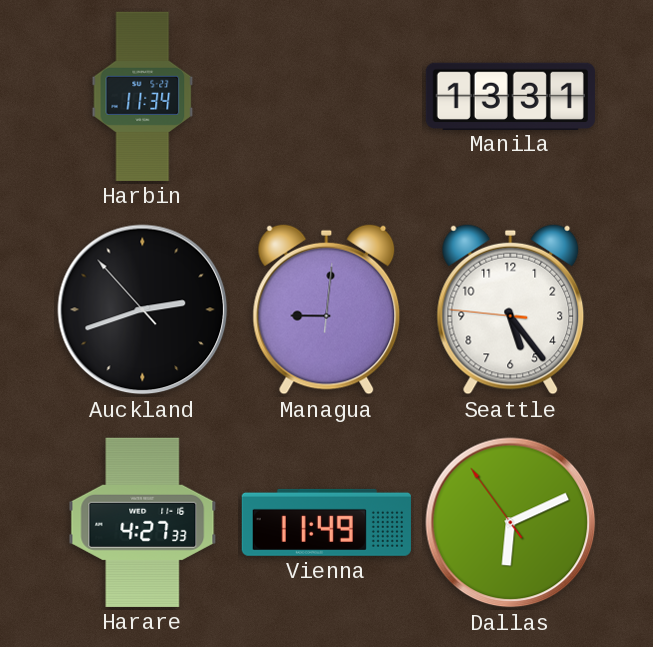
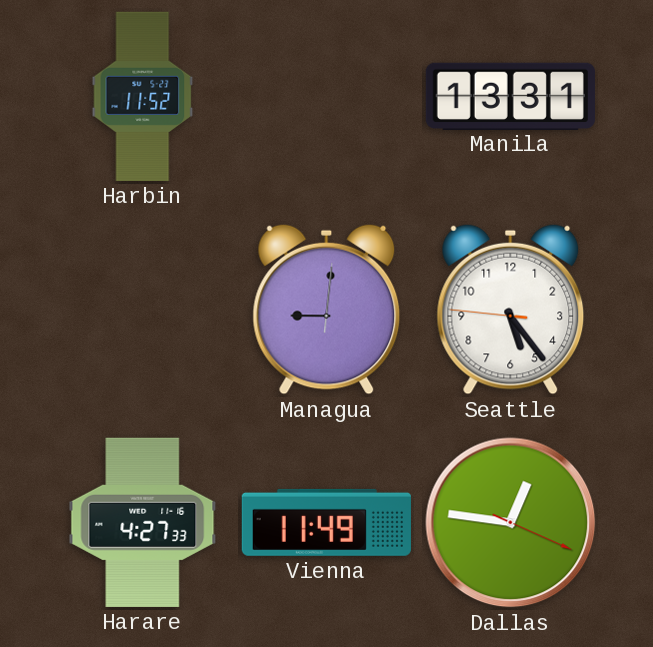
Harbin: 11:34 -> 11:52 (143, 96)
Auckland: 2:41 -> none (143, 310)
Dallas: 6:10 -> 12:46 (511, 523)
